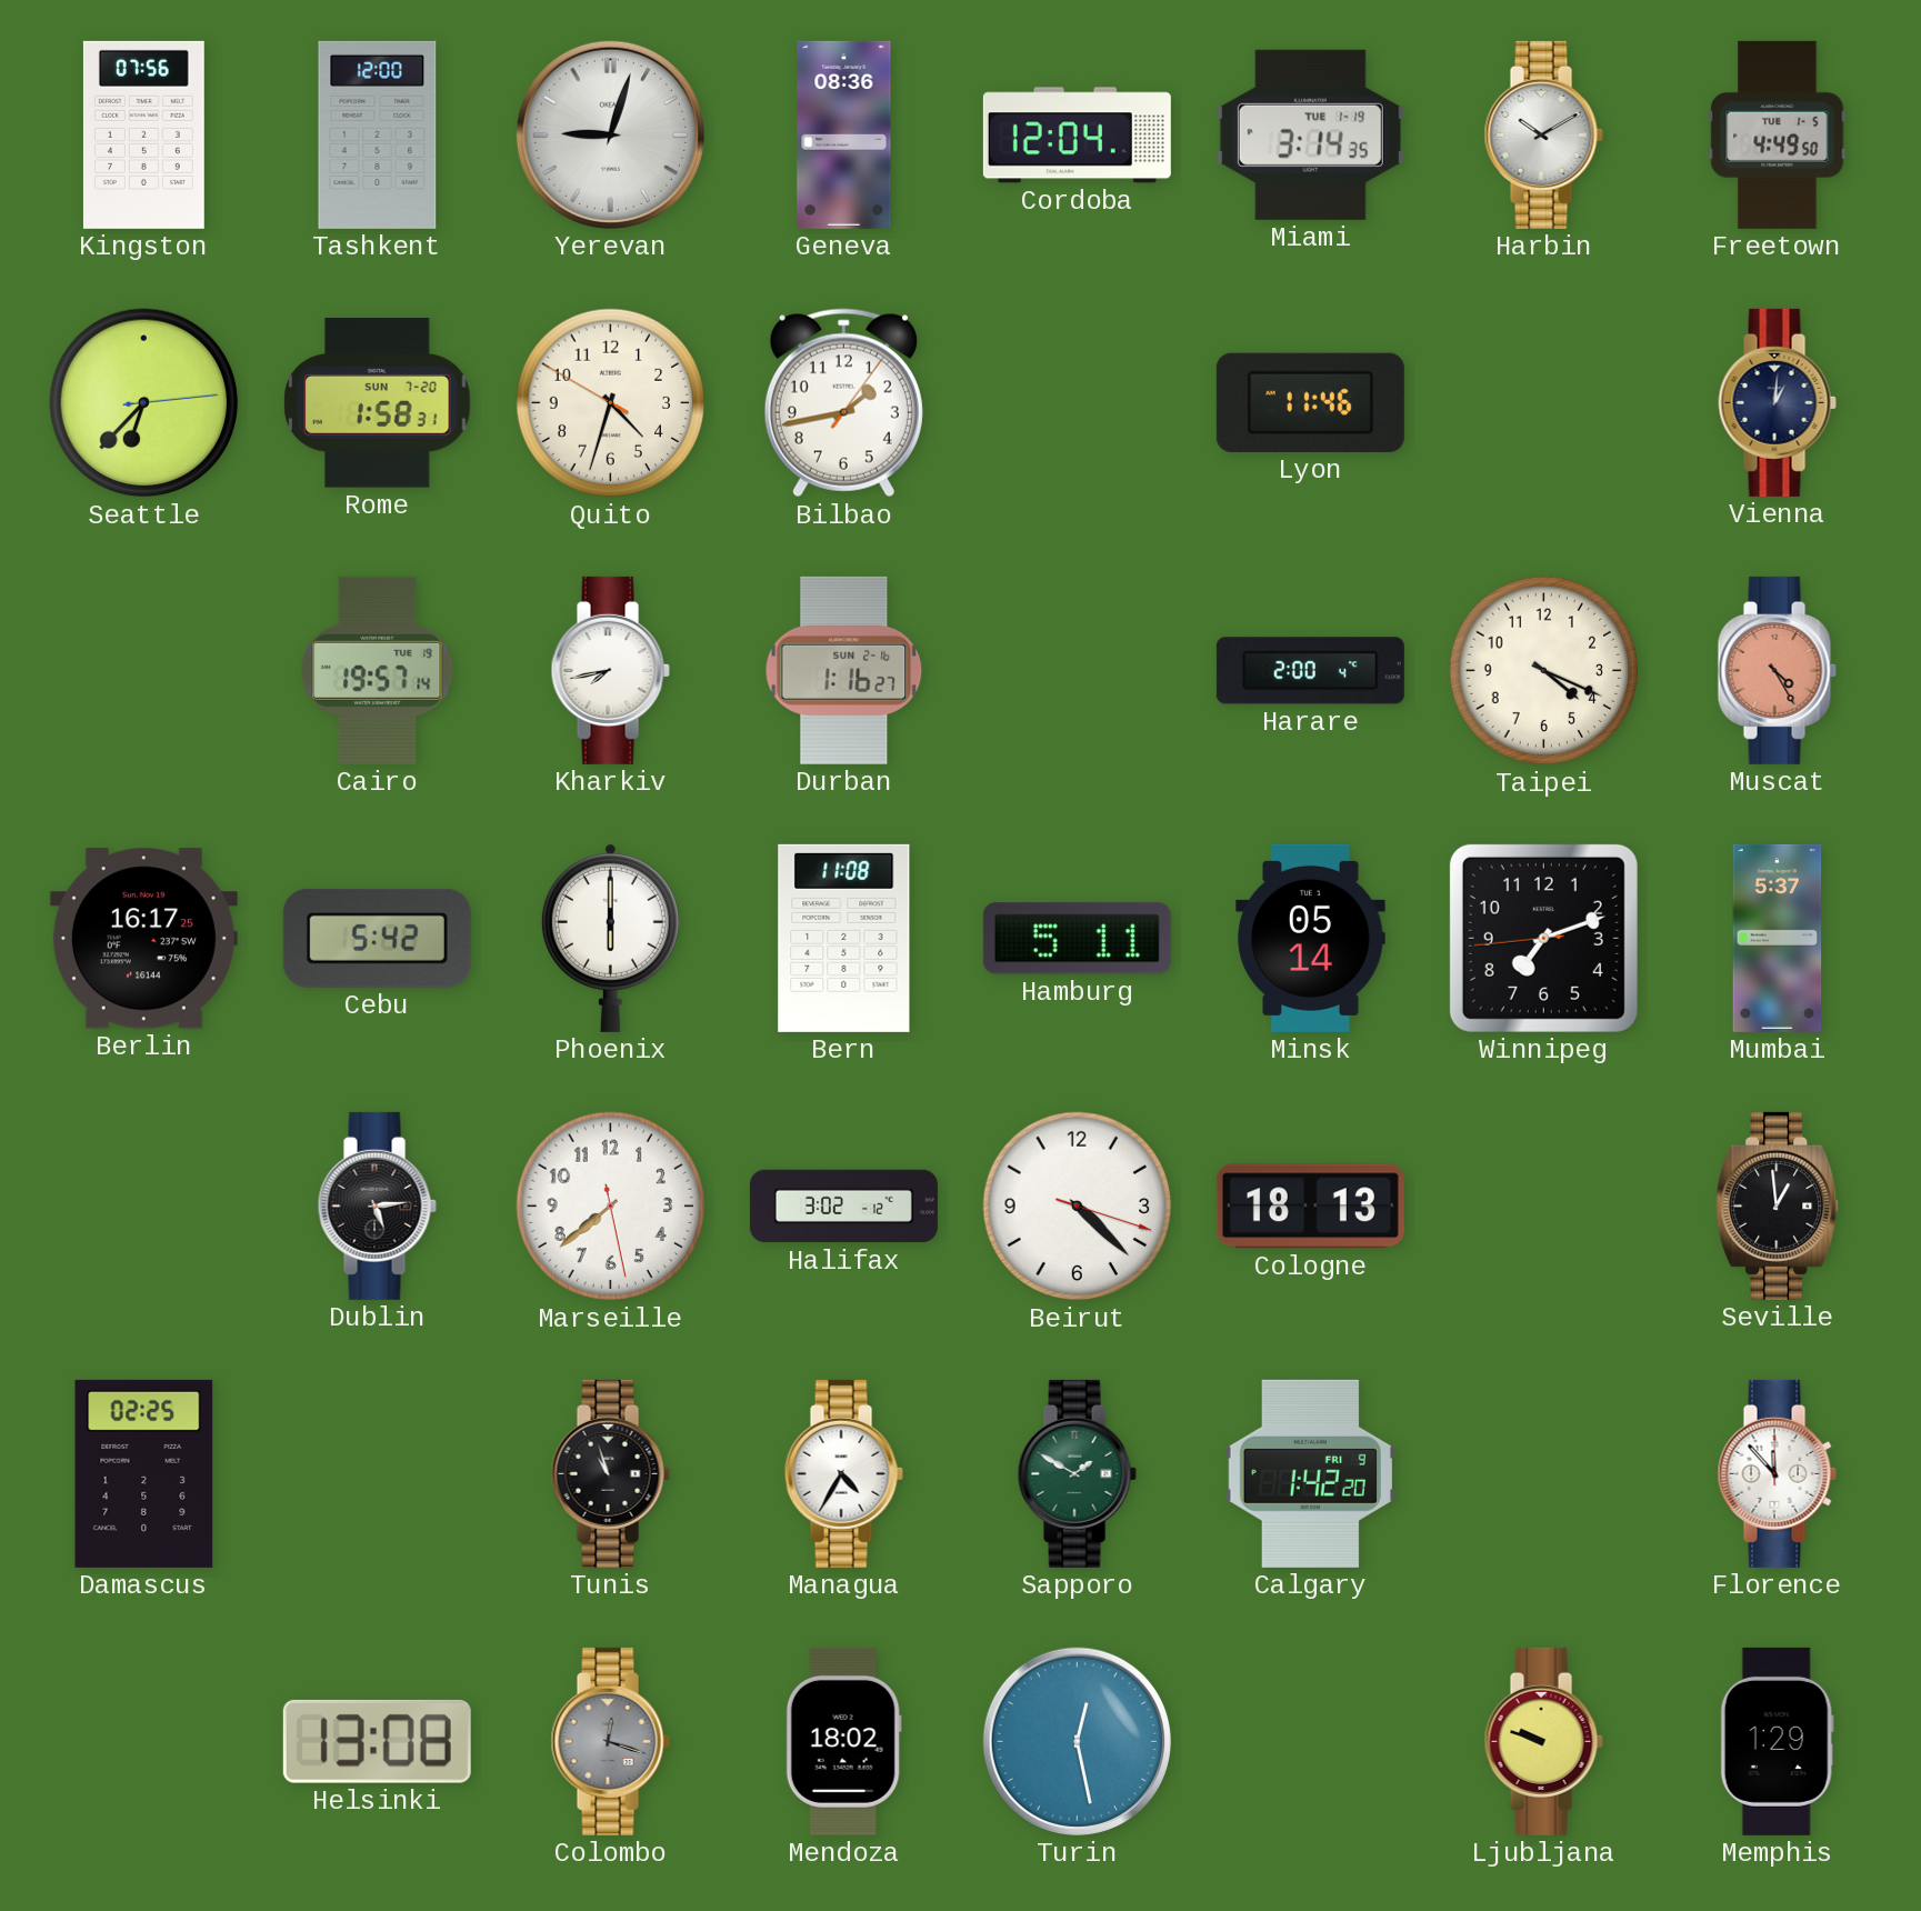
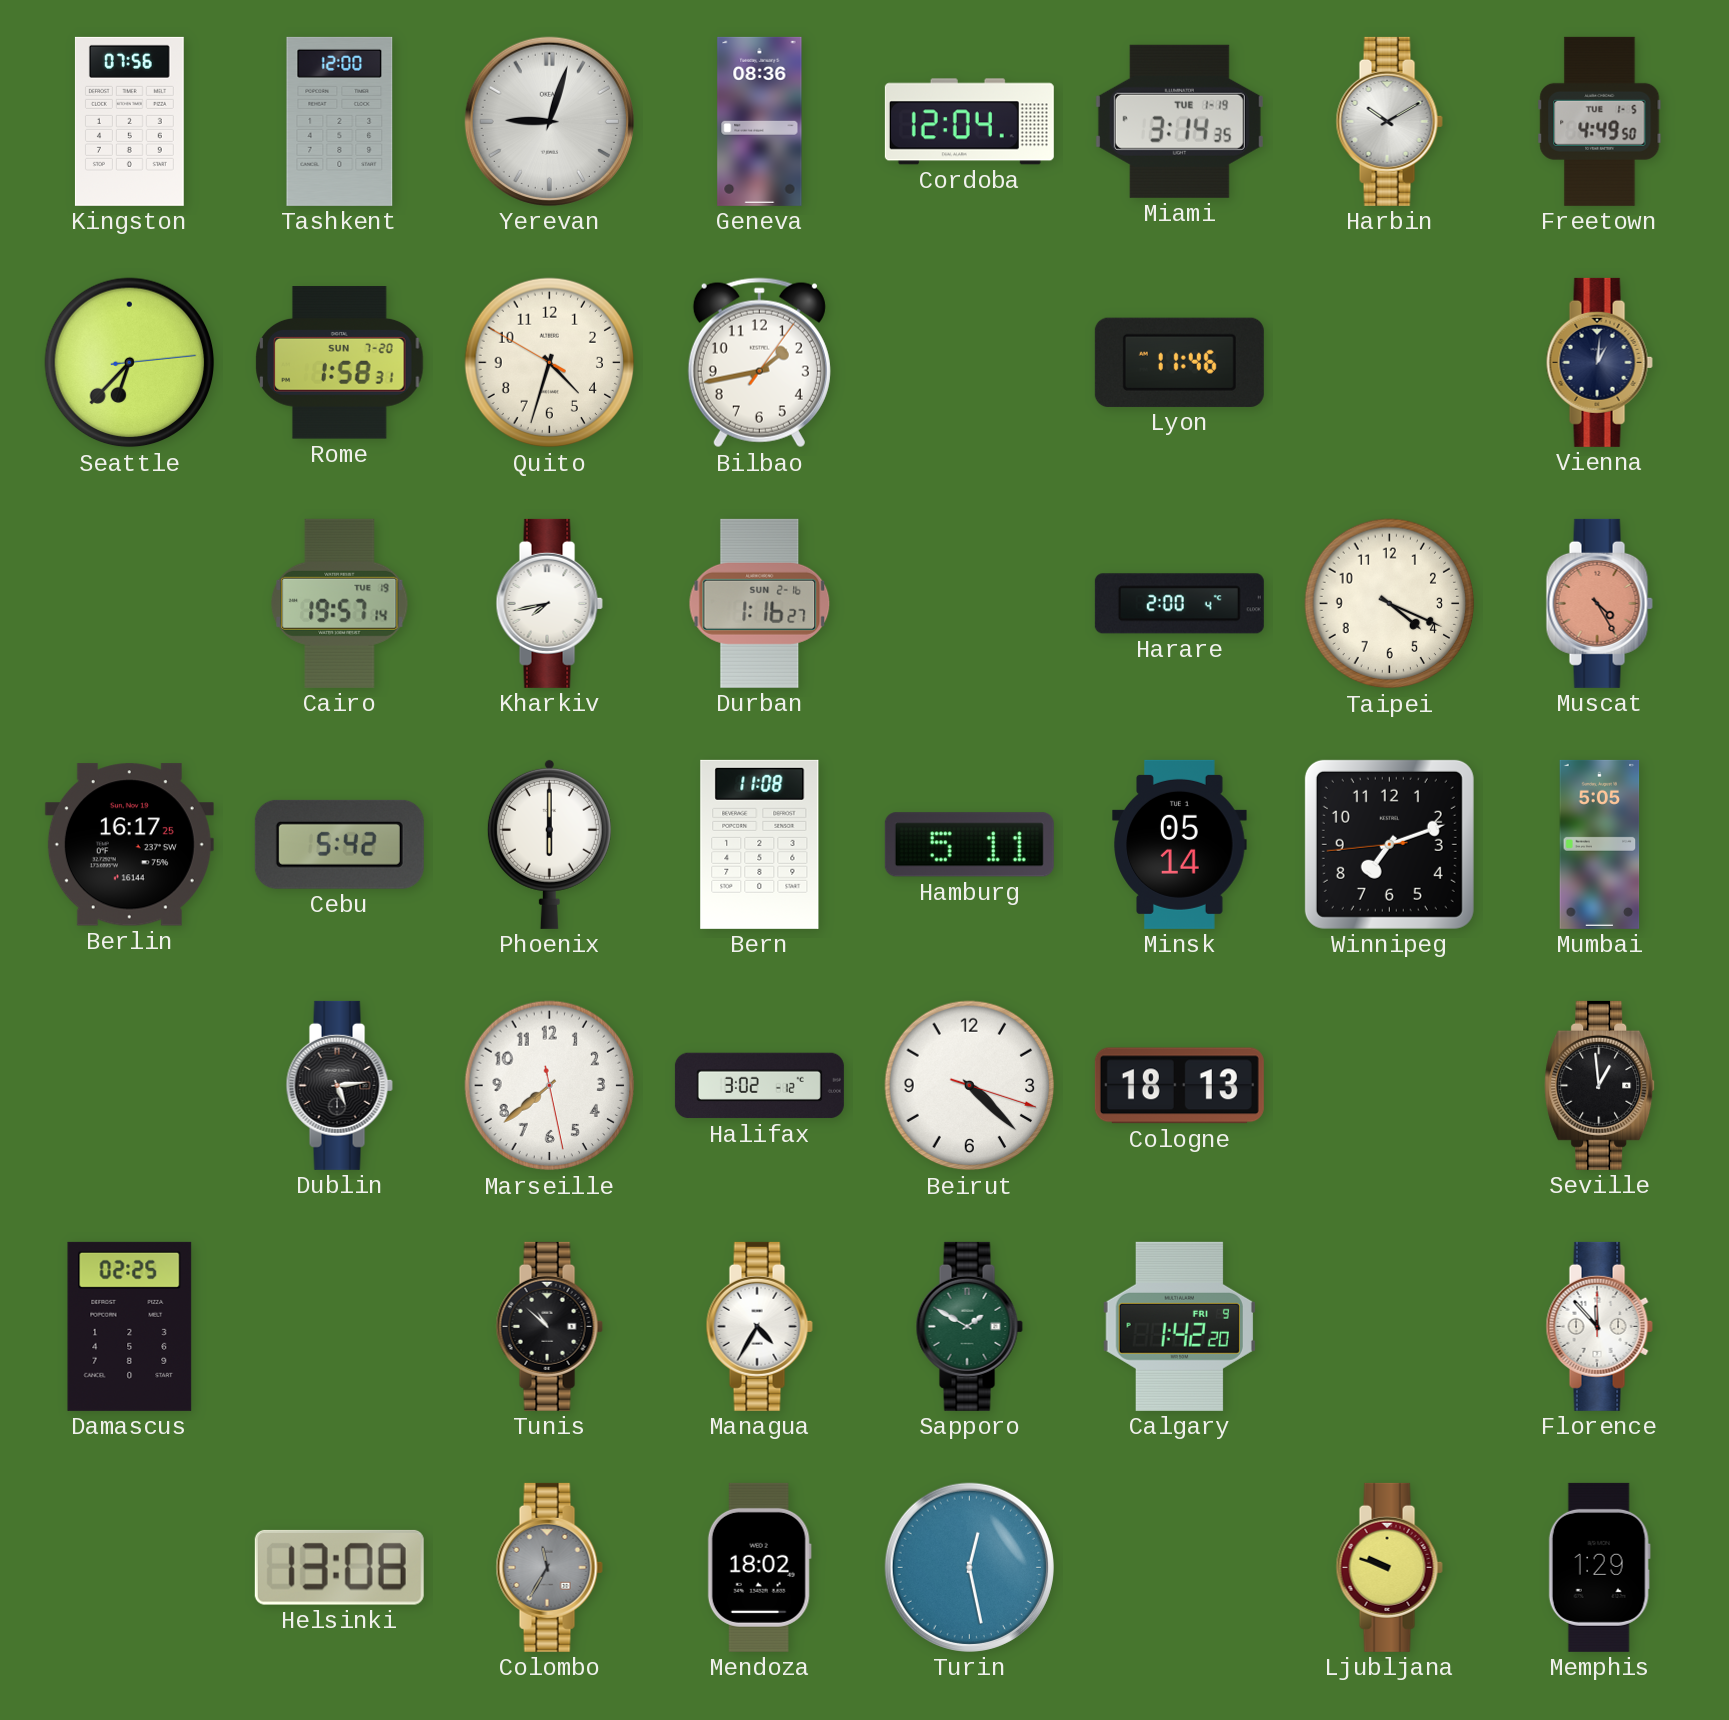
Mumbai: 5:37 -> 5:05 (1600, 844)
Tunis: 10:57 -> 10:52 (549, 1326)
Colombo: 12:18 -> 11:35 (549, 1567)
